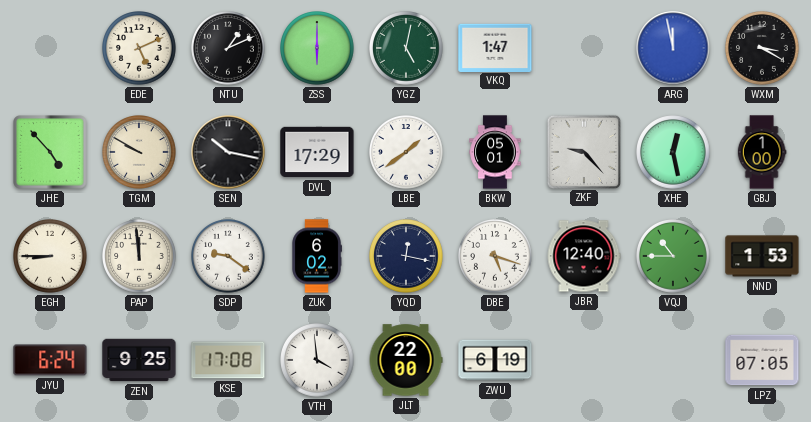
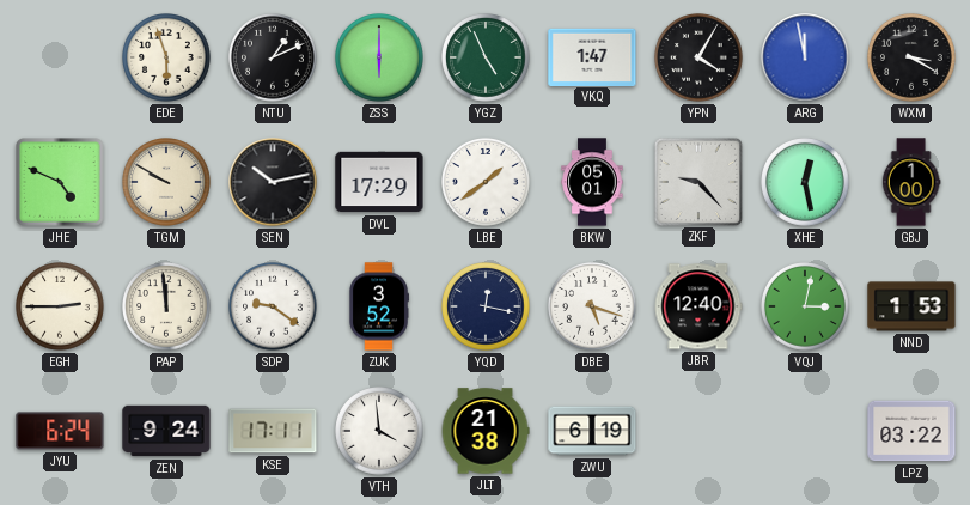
EDE: 5:11 -> 5:57 (167, 59)
YGZ: 5:02 -> 4:56 (487, 59)
YPN: none -> 4:05 (700, 59)
JHE: 4:53 -> 4:49 (60, 182)
SEN: 10:17 -> 10:13 (273, 182)
EGH: 8:45 -> 2:45 (61, 308)
ZUK: 6:02 -> 3:52 (379, 306)
VQJ: 10:45 -> 3:02 (806, 308)
ZEN: 9:25 -> 9:24 (166, 431)
KSE: 17:08 -> 17:11 (273, 431)
JLT: 22:00 -> 21:38 (486, 431)
LPZ: 07:05 -> 03:22 (911, 431)
